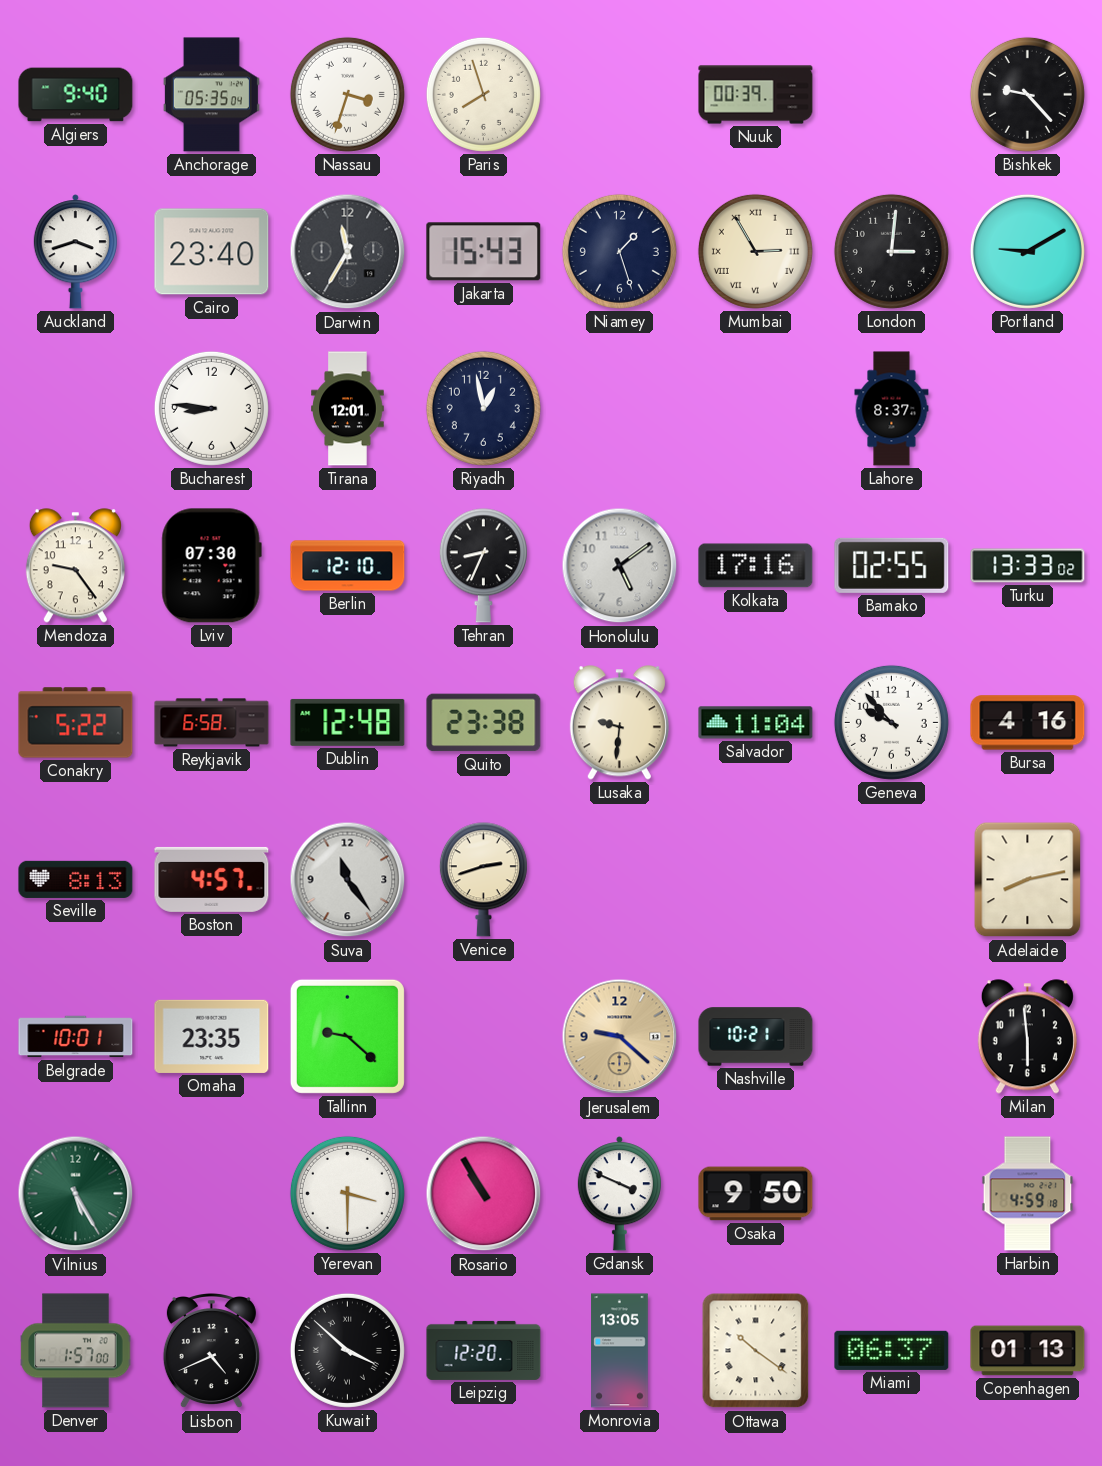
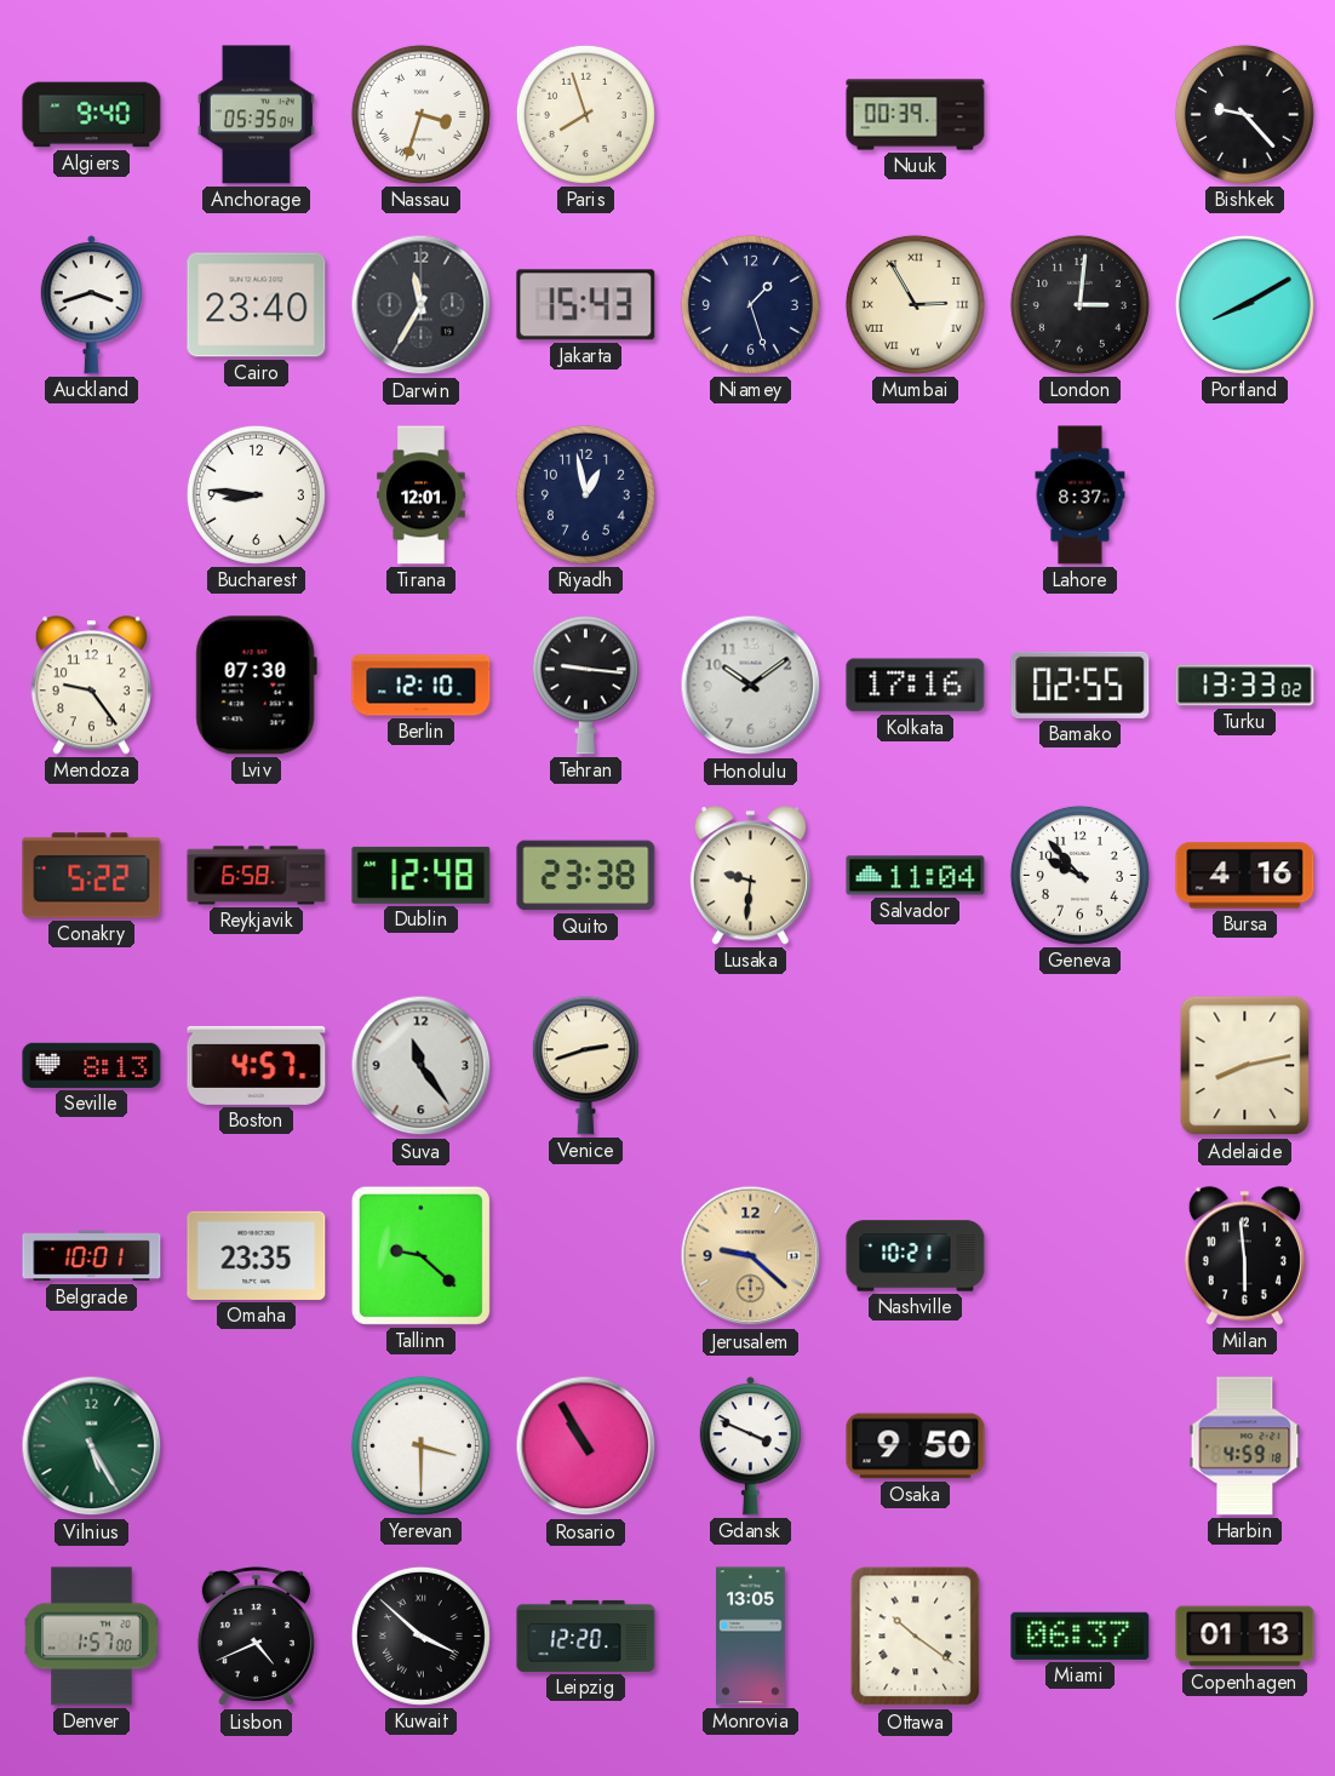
Portland: 9:10 -> 8:10 (1244, 304)
Tehran: 8:34 -> 9:16 (585, 686)
Honolulu: 5:09 -> 10:09 (751, 686)
